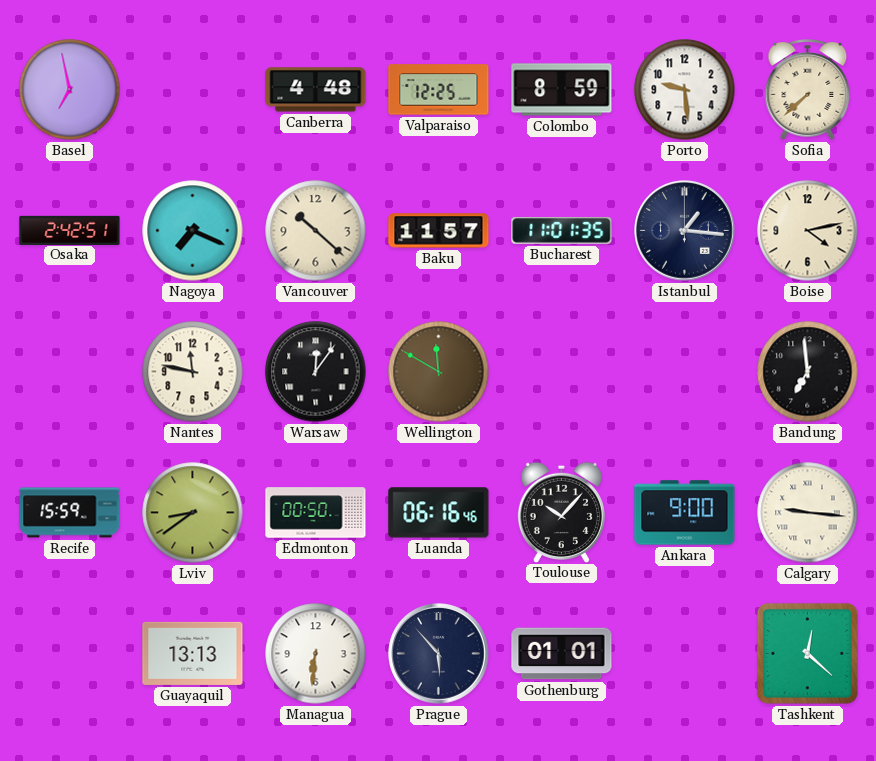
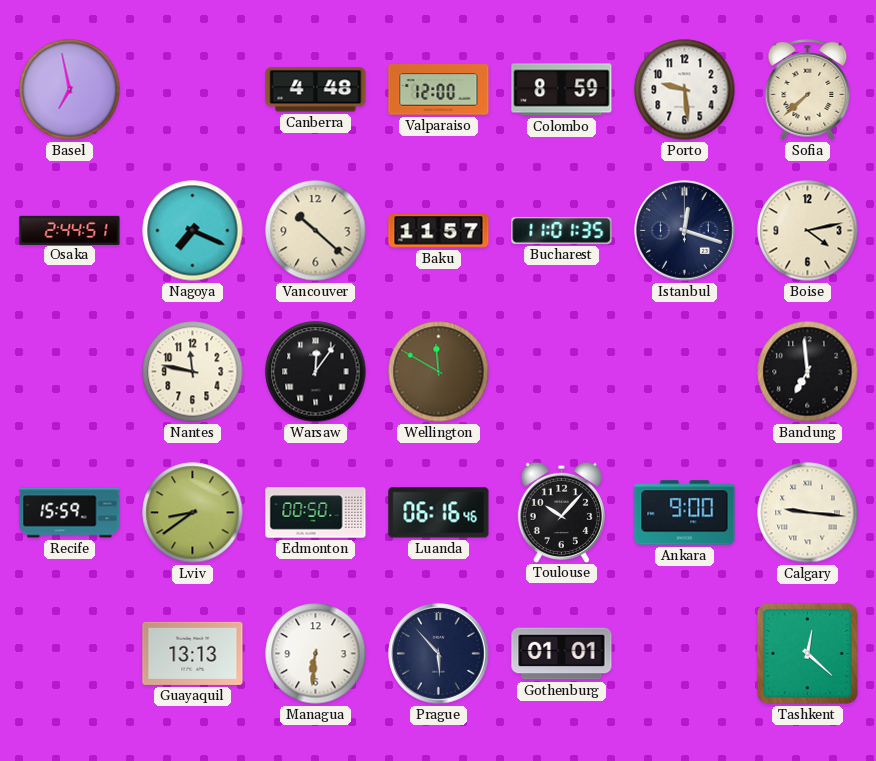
Valparaiso: 12:25 -> 12:00 (439, 90)
Osaka: 2:42 -> 2:44 (70, 230)
Istanbul: 1:16 -> 12:18 (685, 231)
